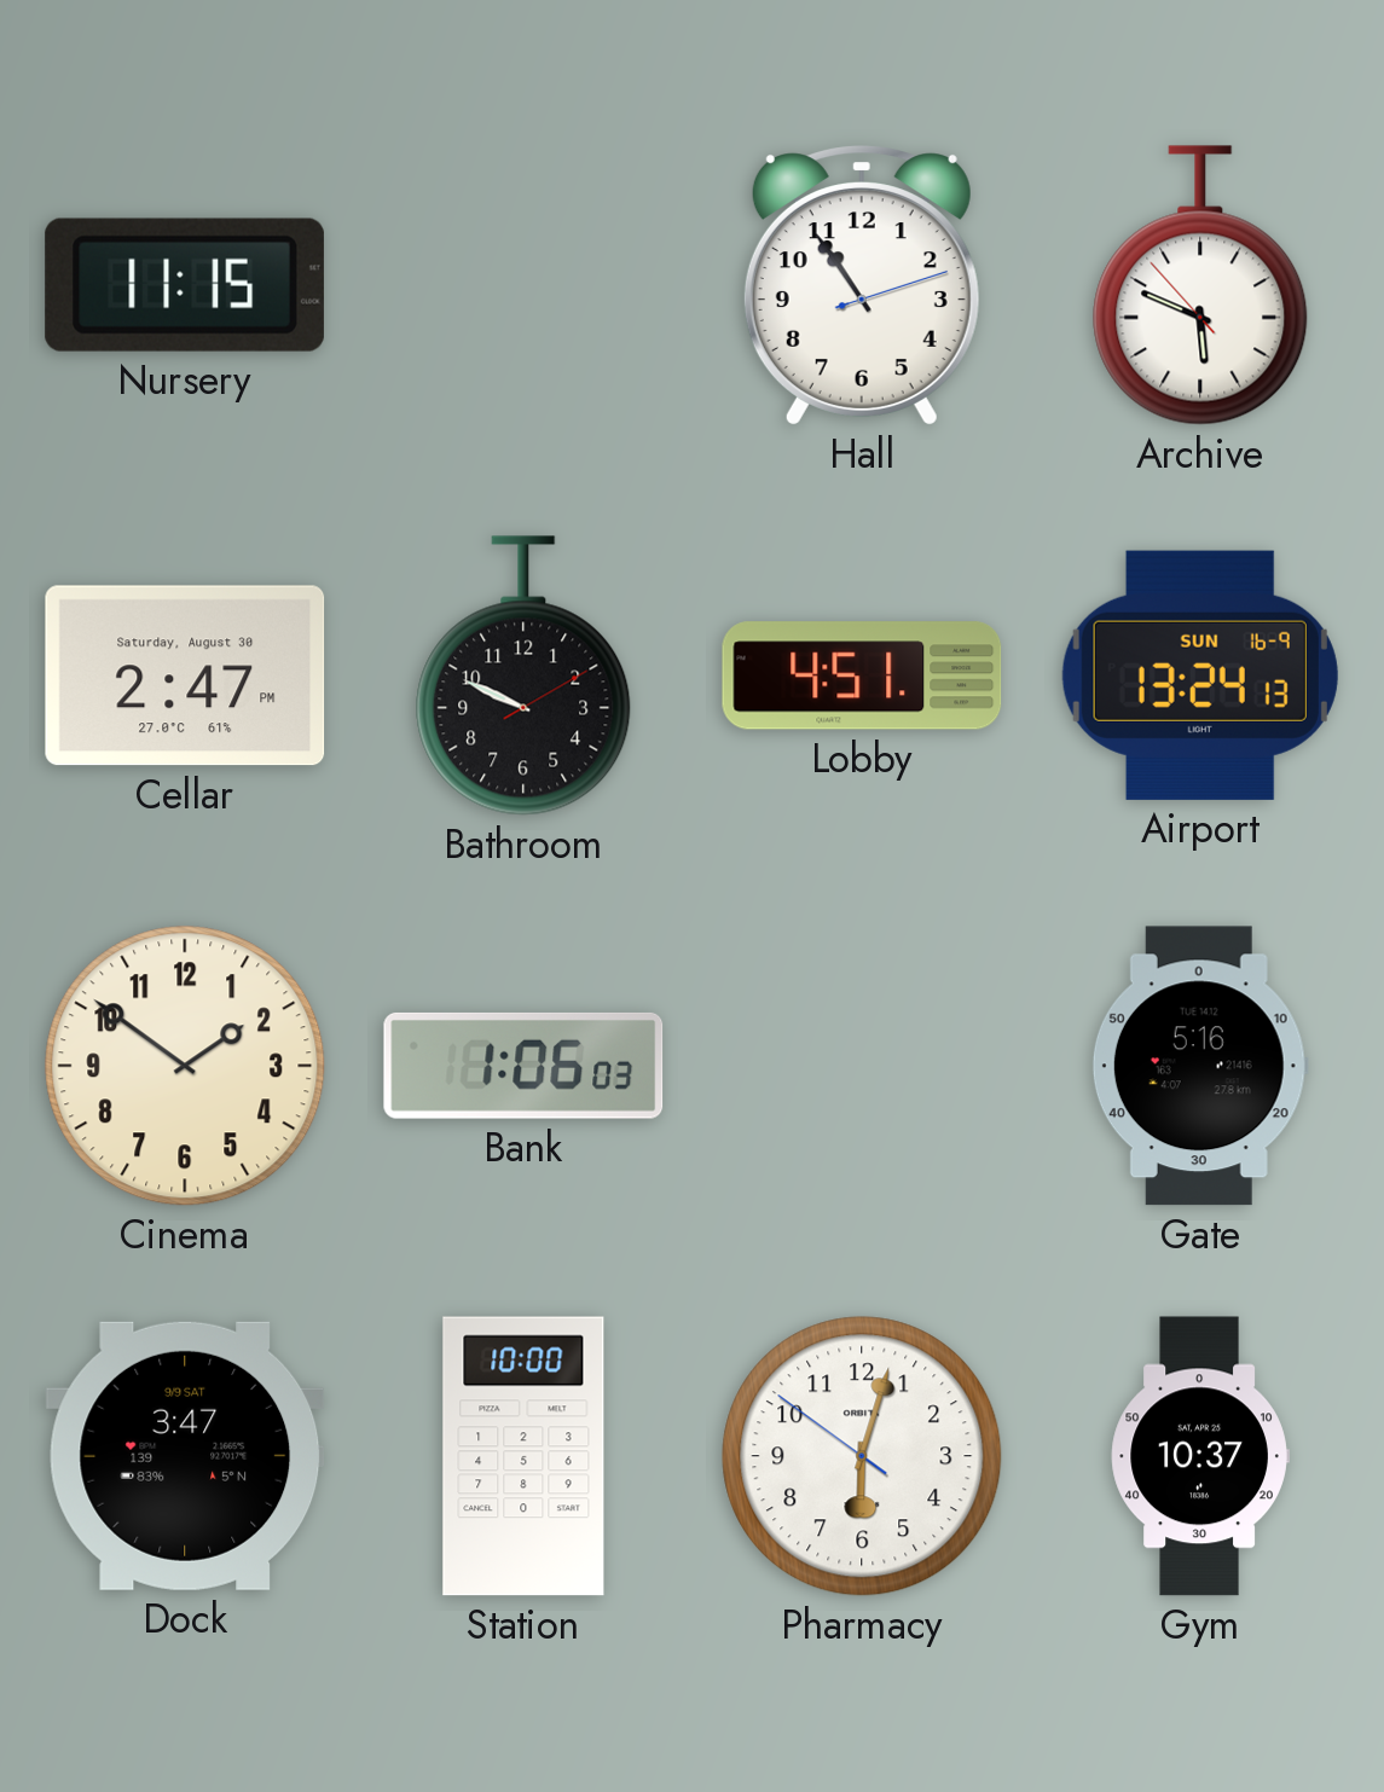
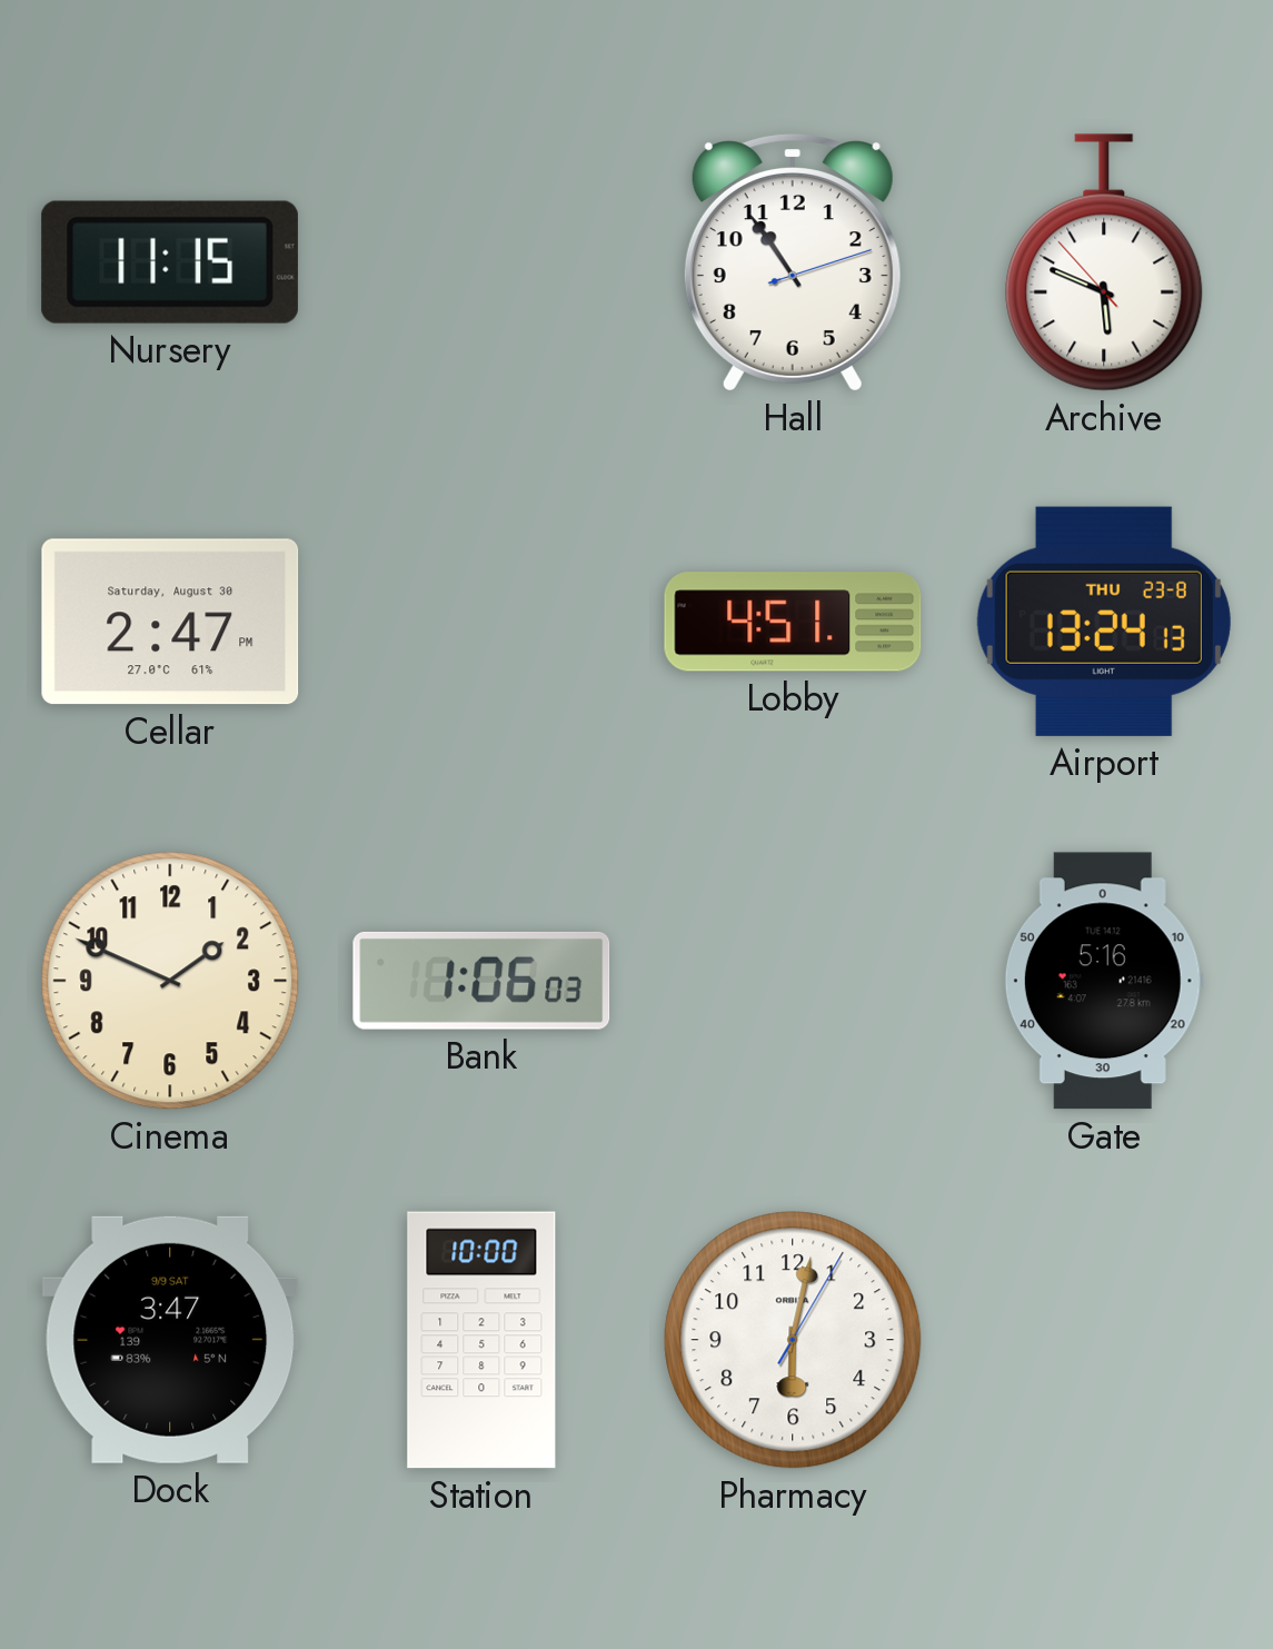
Bathroom: 9:49 -> none (523, 675)
Airport date: SUN 16-9 -> THU 23-8 (1104, 622)
Cinema: 1:51 -> 1:49 (170, 981)
Pharmacy: 6:02:51 -> 6:02:05 (793, 1340)
Gym: 10:37 -> none (1200, 1456)
